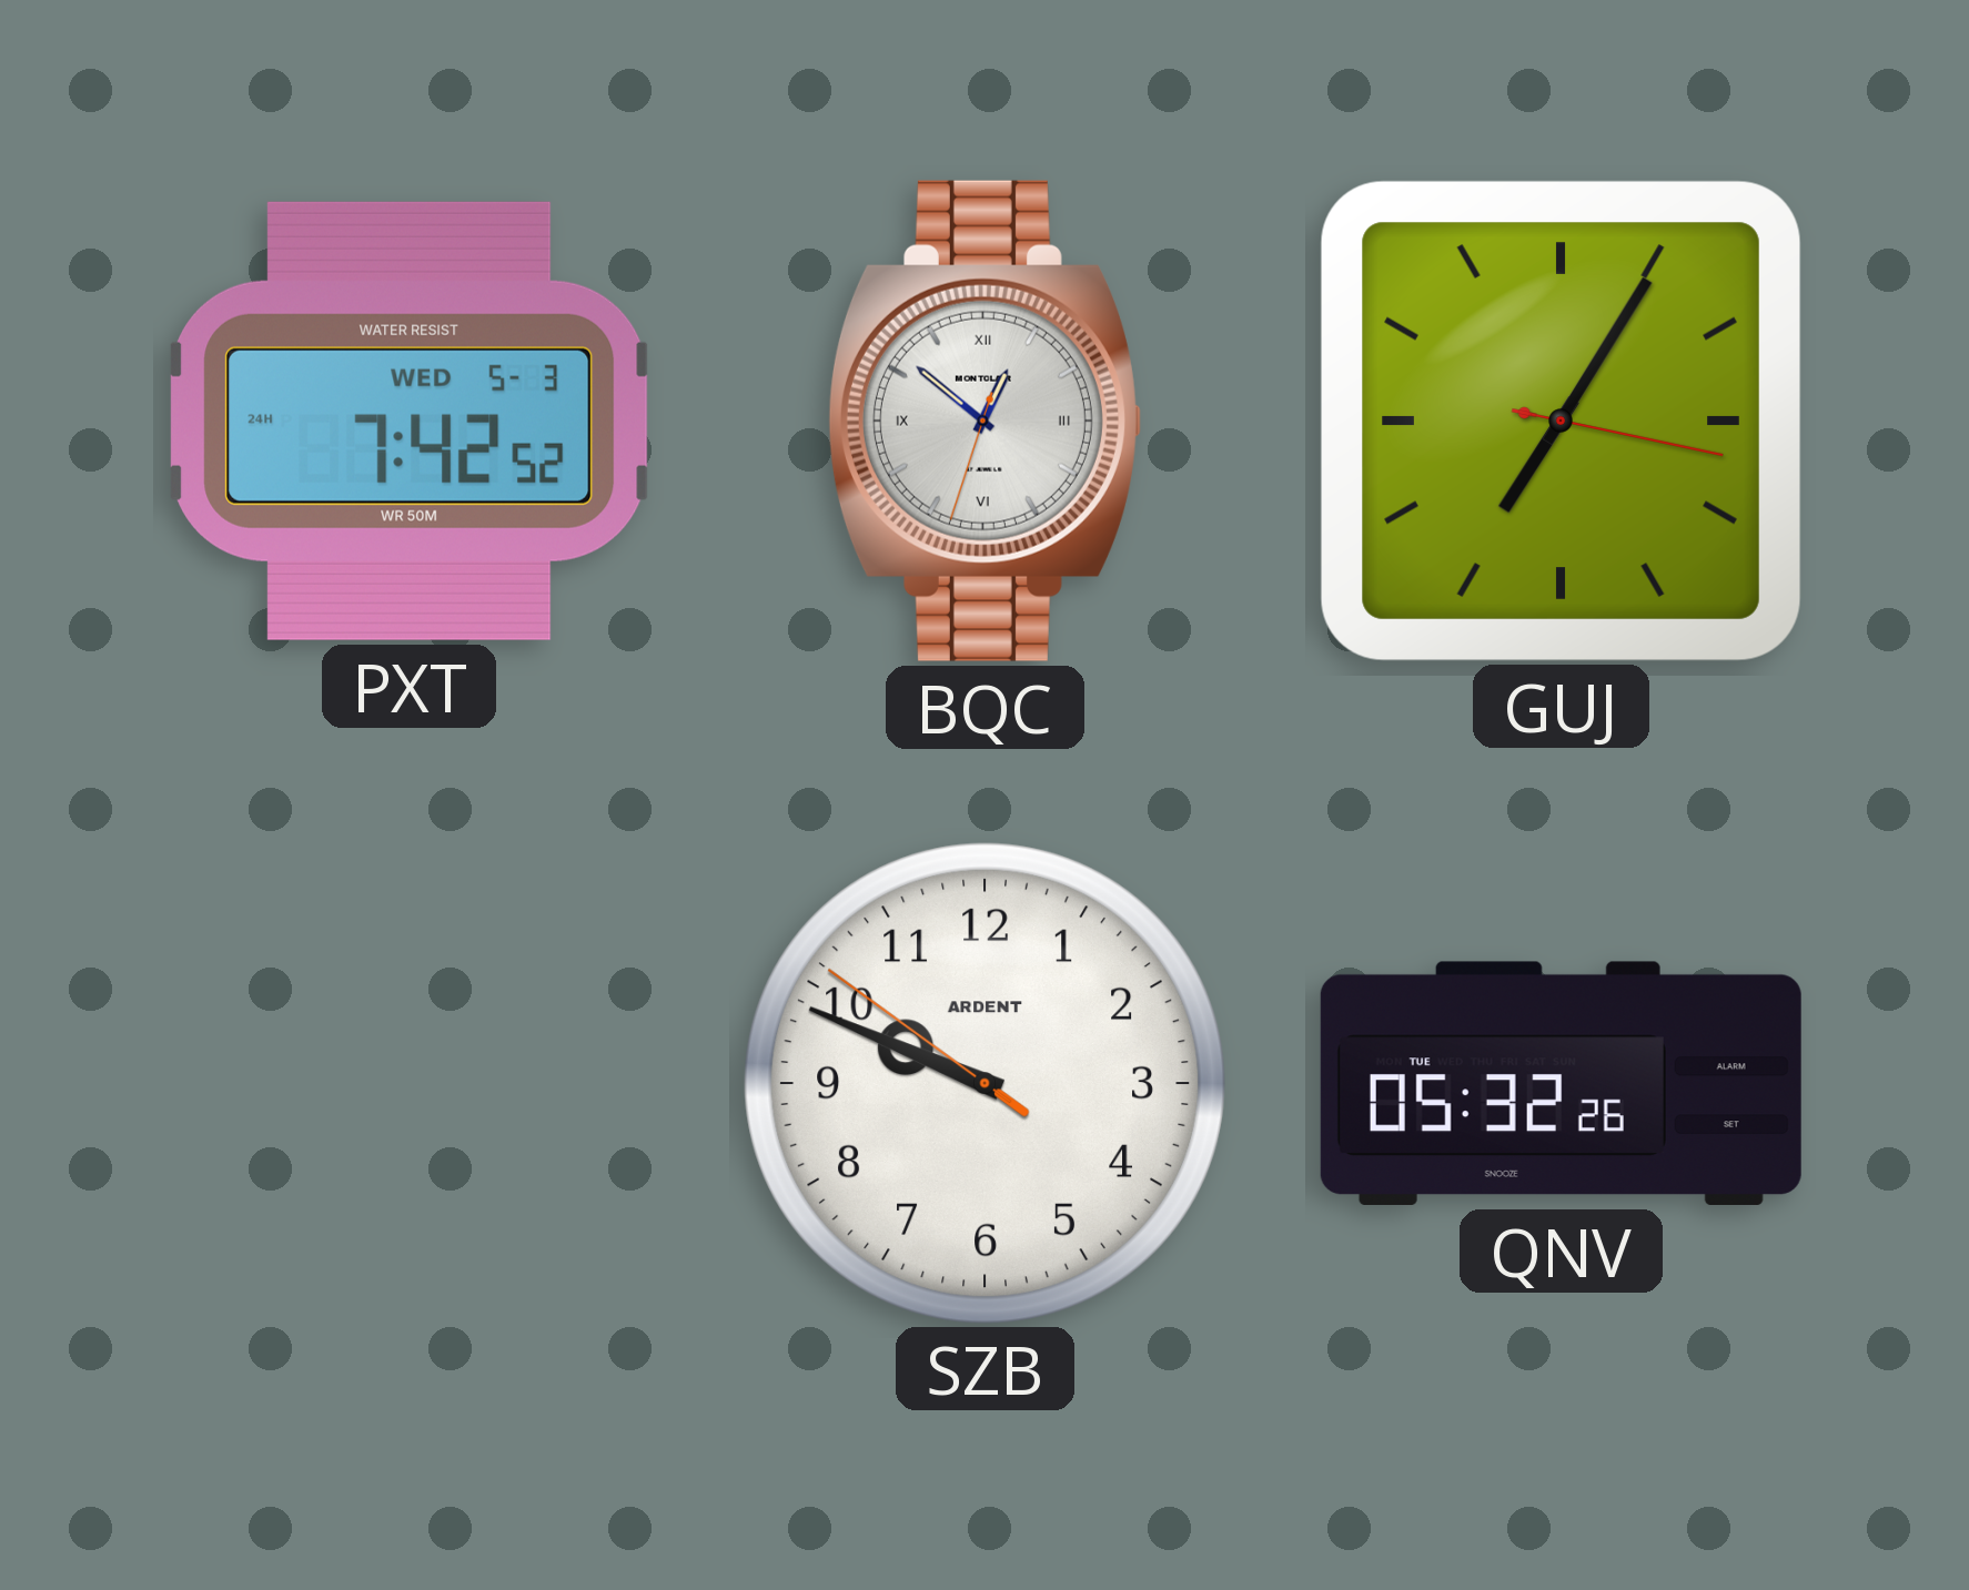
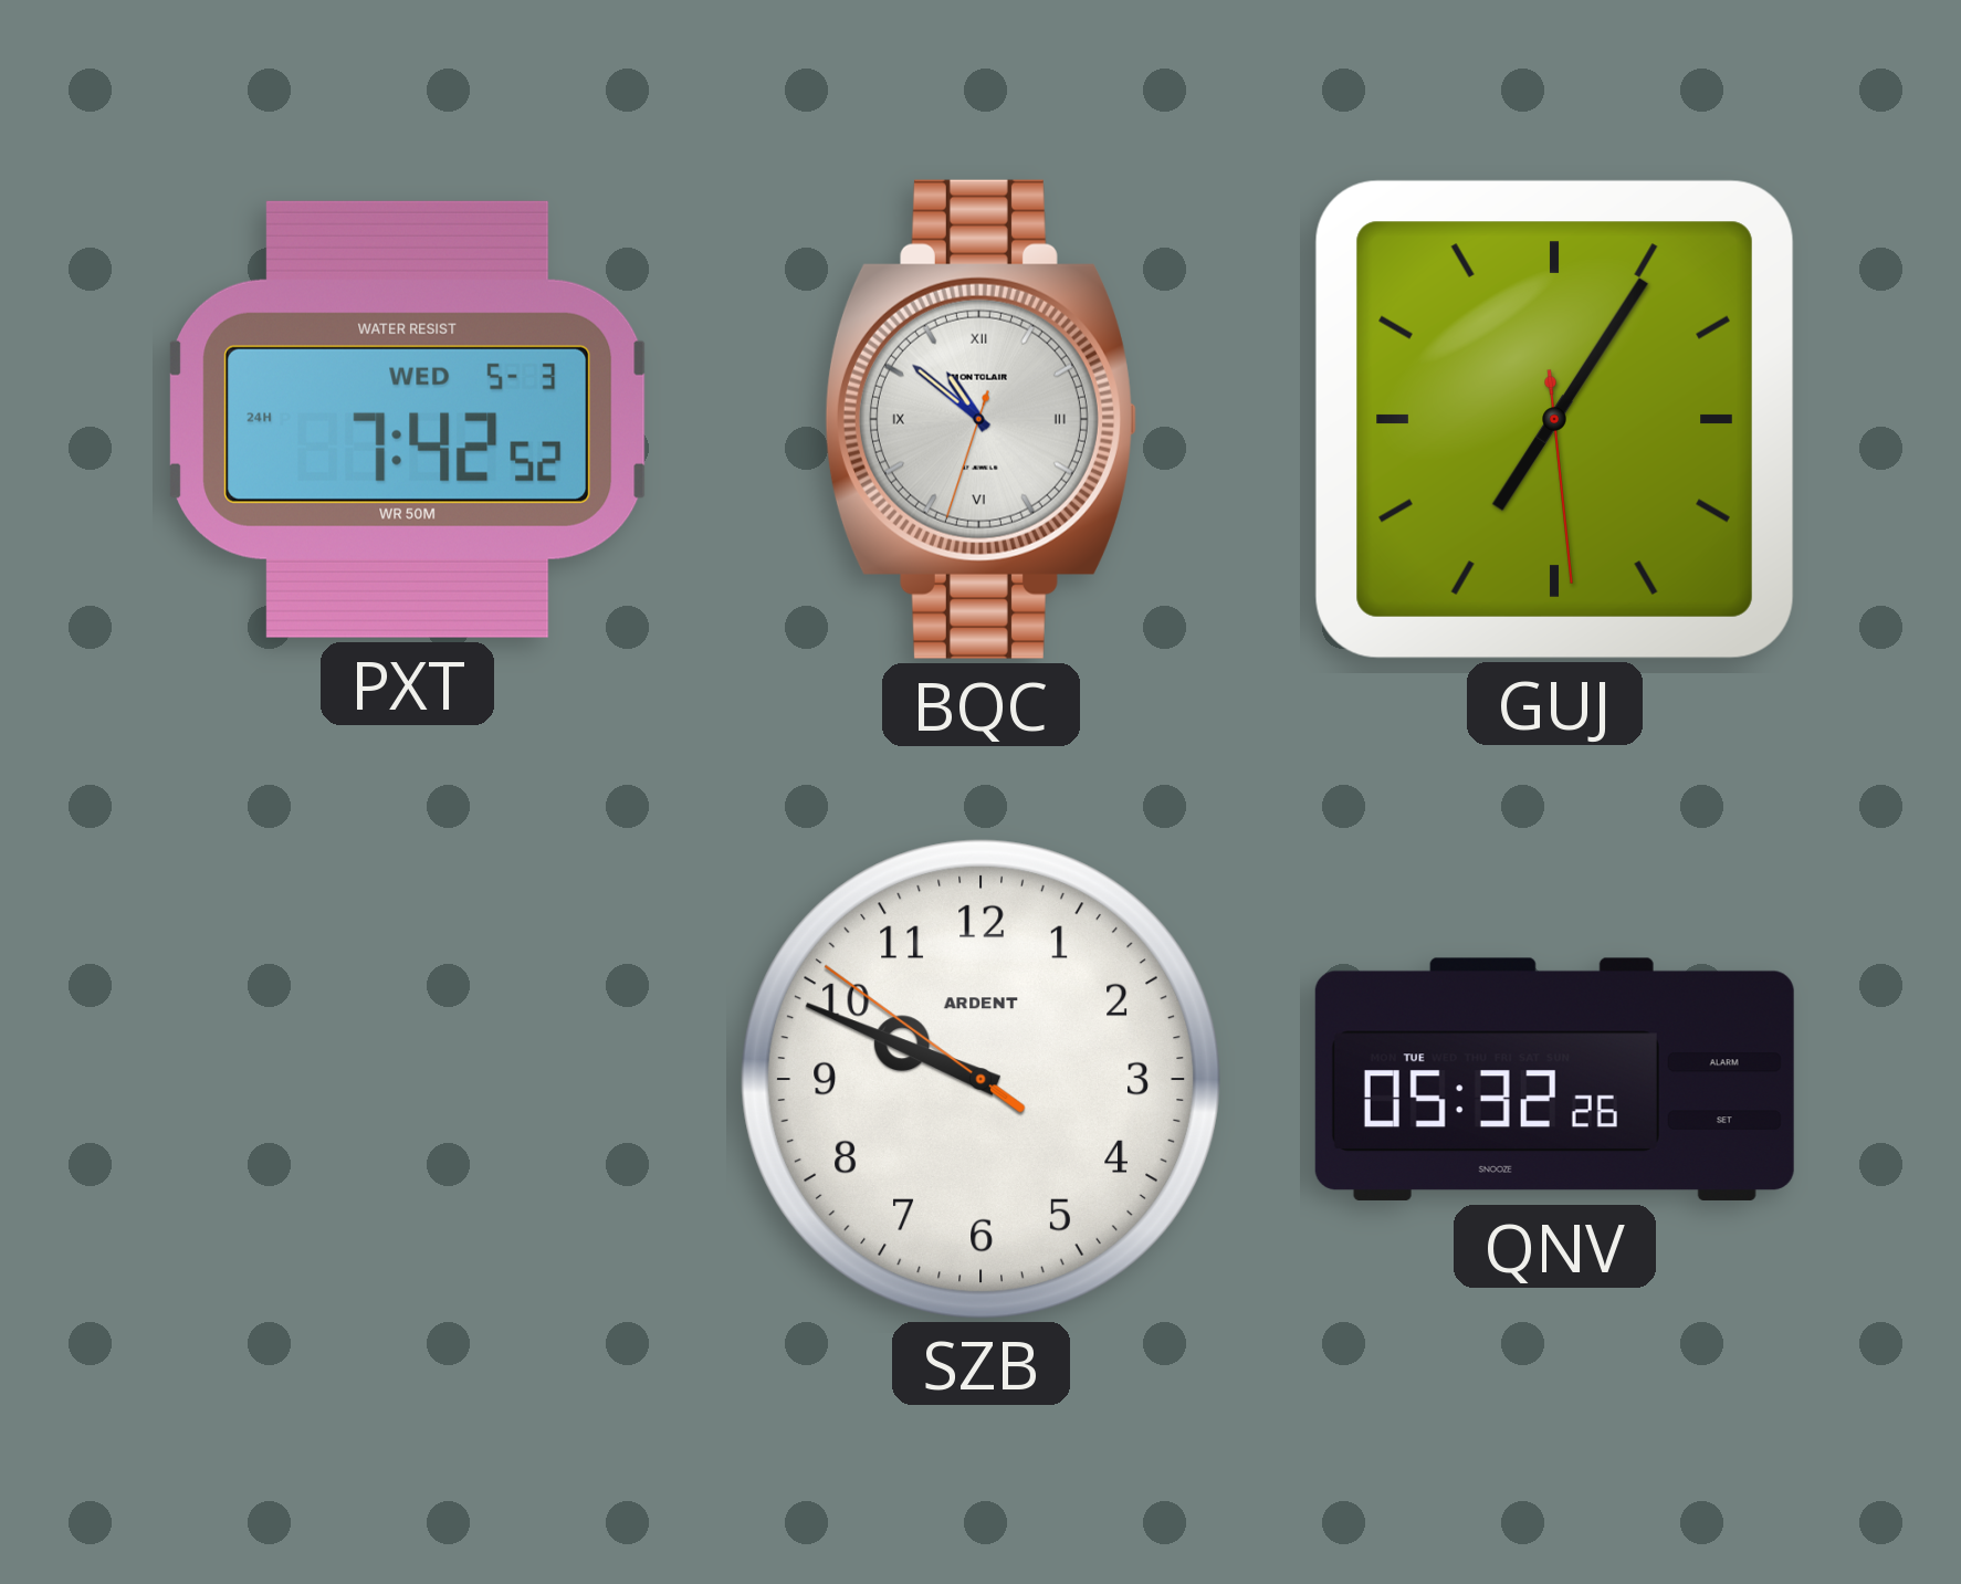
BQC: 12:51 -> 10:51 (981, 419)
GUJ: 7:05:17 -> 7:05:29 (1554, 419)
